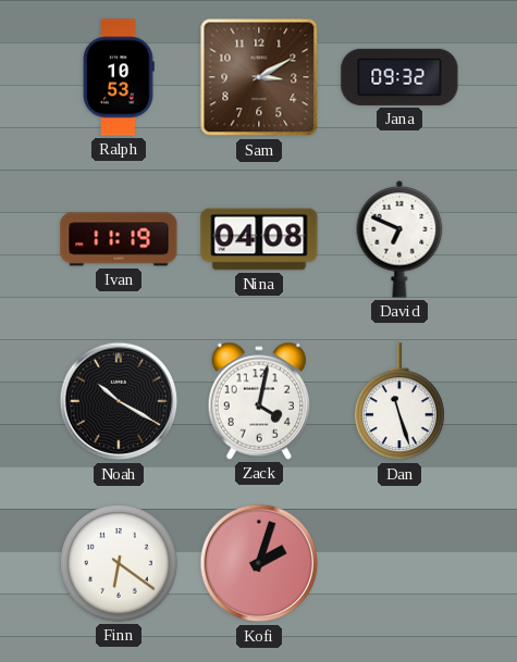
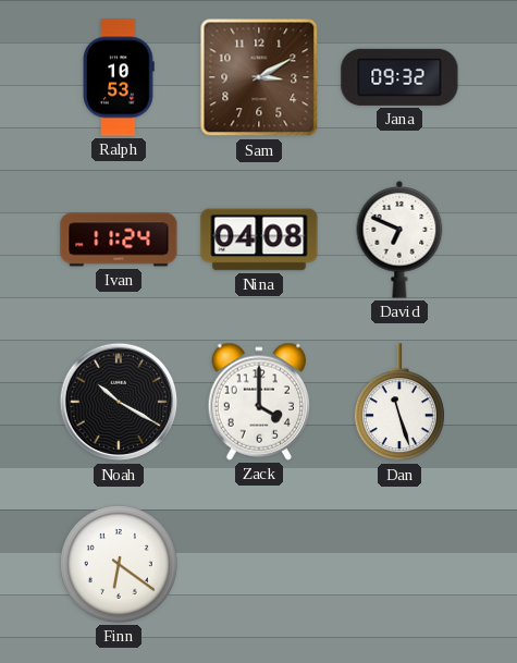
Ivan: 11:19 -> 11:24 (119, 240)
Zack: 4:02 -> 4:00 (258, 402)
Kofi: 2:03 -> none (259, 563)
